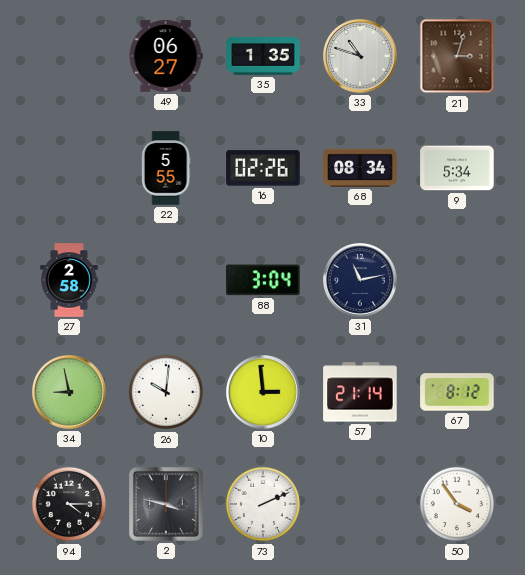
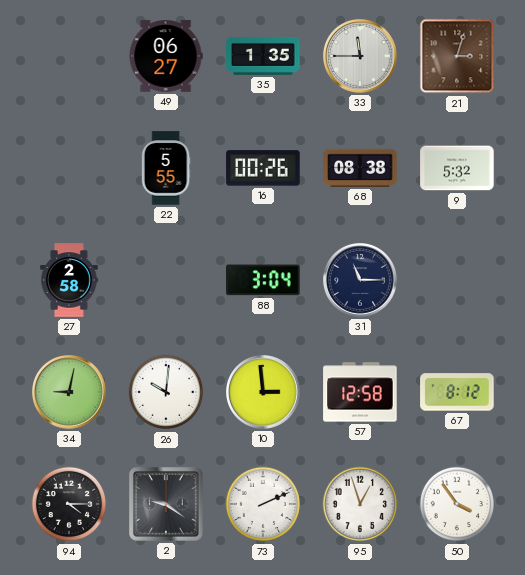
33: 10:48 -> 11:45 (361, 57)
16: 02:26 -> 00:26 (263, 168)
68: 08:34 -> 08:38 (360, 168)
9: 5:34 -> 5:32 (457, 168)
31: 11:13 -> 11:15 (361, 281)
34: 8:58 -> 9:02 (70, 393)
57: 21:14 -> 12:58 (360, 392)
2: 3:47 -> 9:21 (167, 505)
95: none -> 12:57 (360, 504)
